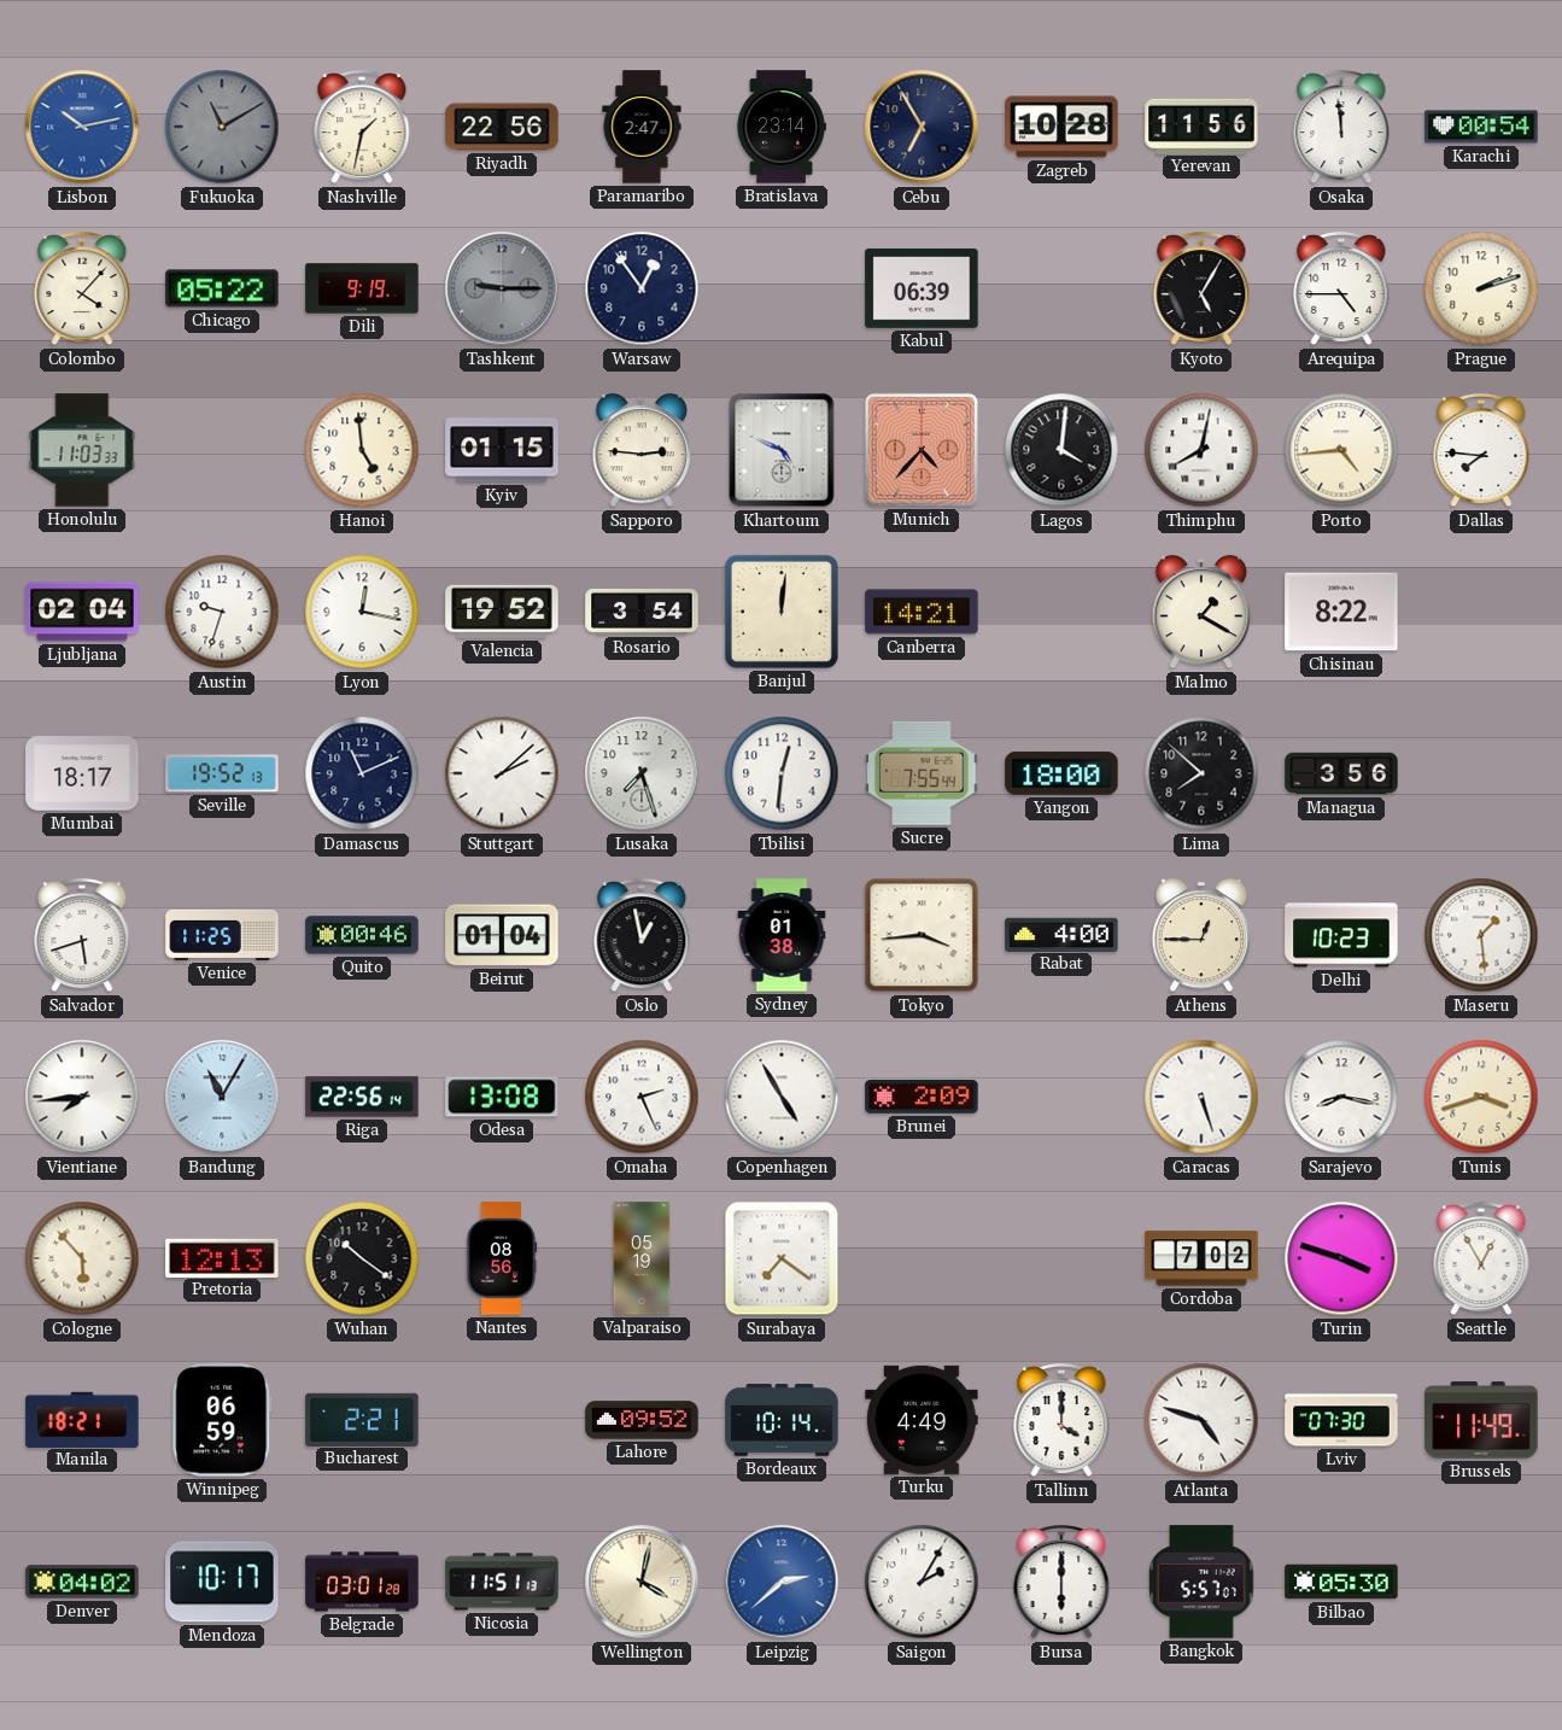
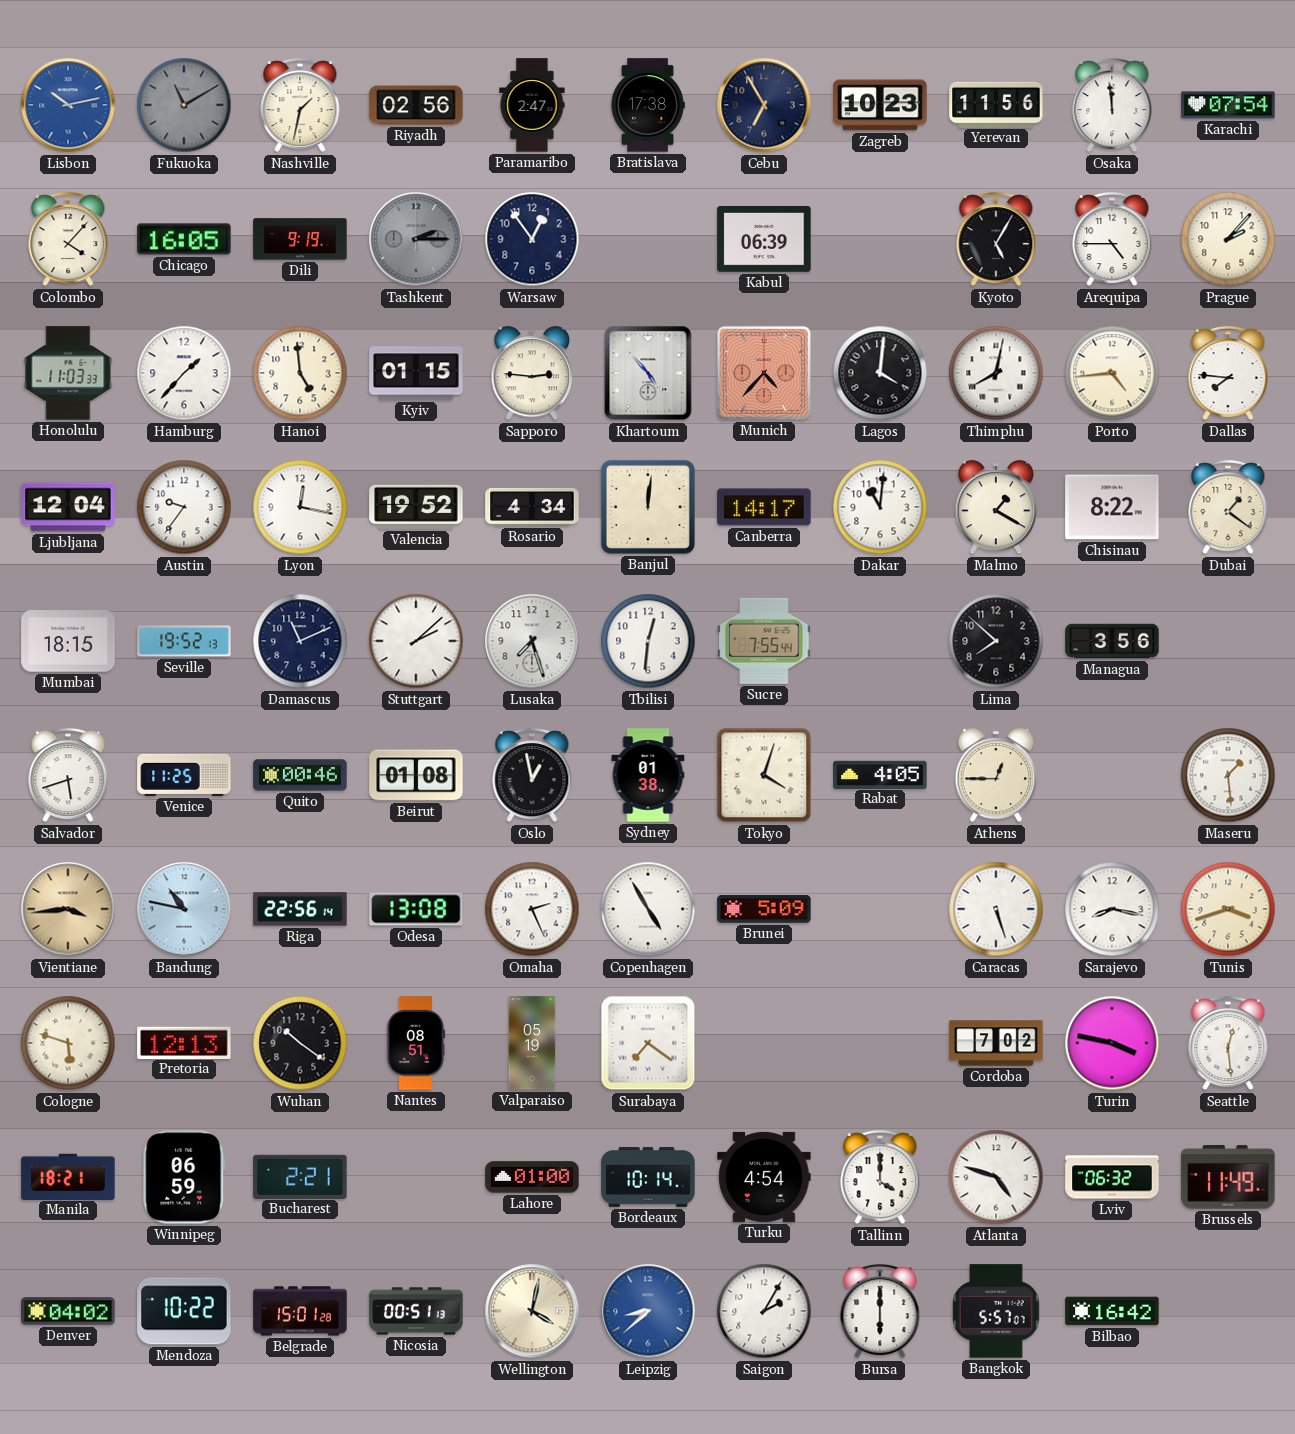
Riyadh: 22:56 -> 02:56 (416, 105)
Bratislava: 23:14 -> 17:38 (648, 105)
Zagreb: 10:28 -> 10:23 (880, 105)
Karachi: 00:54 -> 07:54 (1228, 105)
Chicago: 05:22 -> 16:05 (184, 239)
Tashkent: 9:15 -> 2:15 (416, 239)
Prague: 2:12 -> 2:07 (1228, 239)
Hamburg: none -> 1:37 (184, 373)
Khartoum: 4:49 -> 4:53 (648, 373)
Ljubljana: 02:04 -> 12:04 (68, 507)
Austin: 9:33 -> 9:36 (184, 507)
Rosario: 3:54 -> 4:34 (532, 507)
Canberra: 14:21 -> 14:17 (764, 507)
Dakar: none -> 11:01 (880, 507)
Dubai: none -> 1:21 (1228, 508)
Mumbai: 18:17 -> 18:15 (68, 641)
Yangon: 18:00 -> none (1061, 773)
Beirut: 01:04 -> 01:08 (416, 775)
Tokyo: 3:44 -> 4:03 (764, 775)
Rabat: 4:00 -> 4:05 (880, 774)
Delhi: 10:23 -> none (1341, 935)
Vientiane: 7:44 -> 3:44 (68, 909)
Vientiane dial: white -> champagne (68, 909)
Bandung: 11:05 -> 10:47 (184, 909)
Brunei: 2:09 -> 5:09 (764, 910)
Cologne: 5:53 -> 5:48 (68, 1043)
Nantes: 08:56 -> 08:51 (416, 1043)
Turin: 3:48 -> 3:47 (1112, 1043)
Seattle: 12:55 -> 12:29 (1228, 1044)
Lahore: 09:52 -> 01:00 (532, 1177)
Turku: 4:49 -> 4:54 (764, 1177)
Lviv: 07:30 -> 06:32 (1112, 1177)
Mendoza: 10:17 -> 10:22 (184, 1311)
Belgrade: 03:01 -> 15:01 (300, 1311)
Nicosia: 11:51 -> 00:51 (416, 1311)
Leipzig: 2:38 -> 8:38 (648, 1311)
Bilbao: 05:30 -> 16:42 (1112, 1311)
